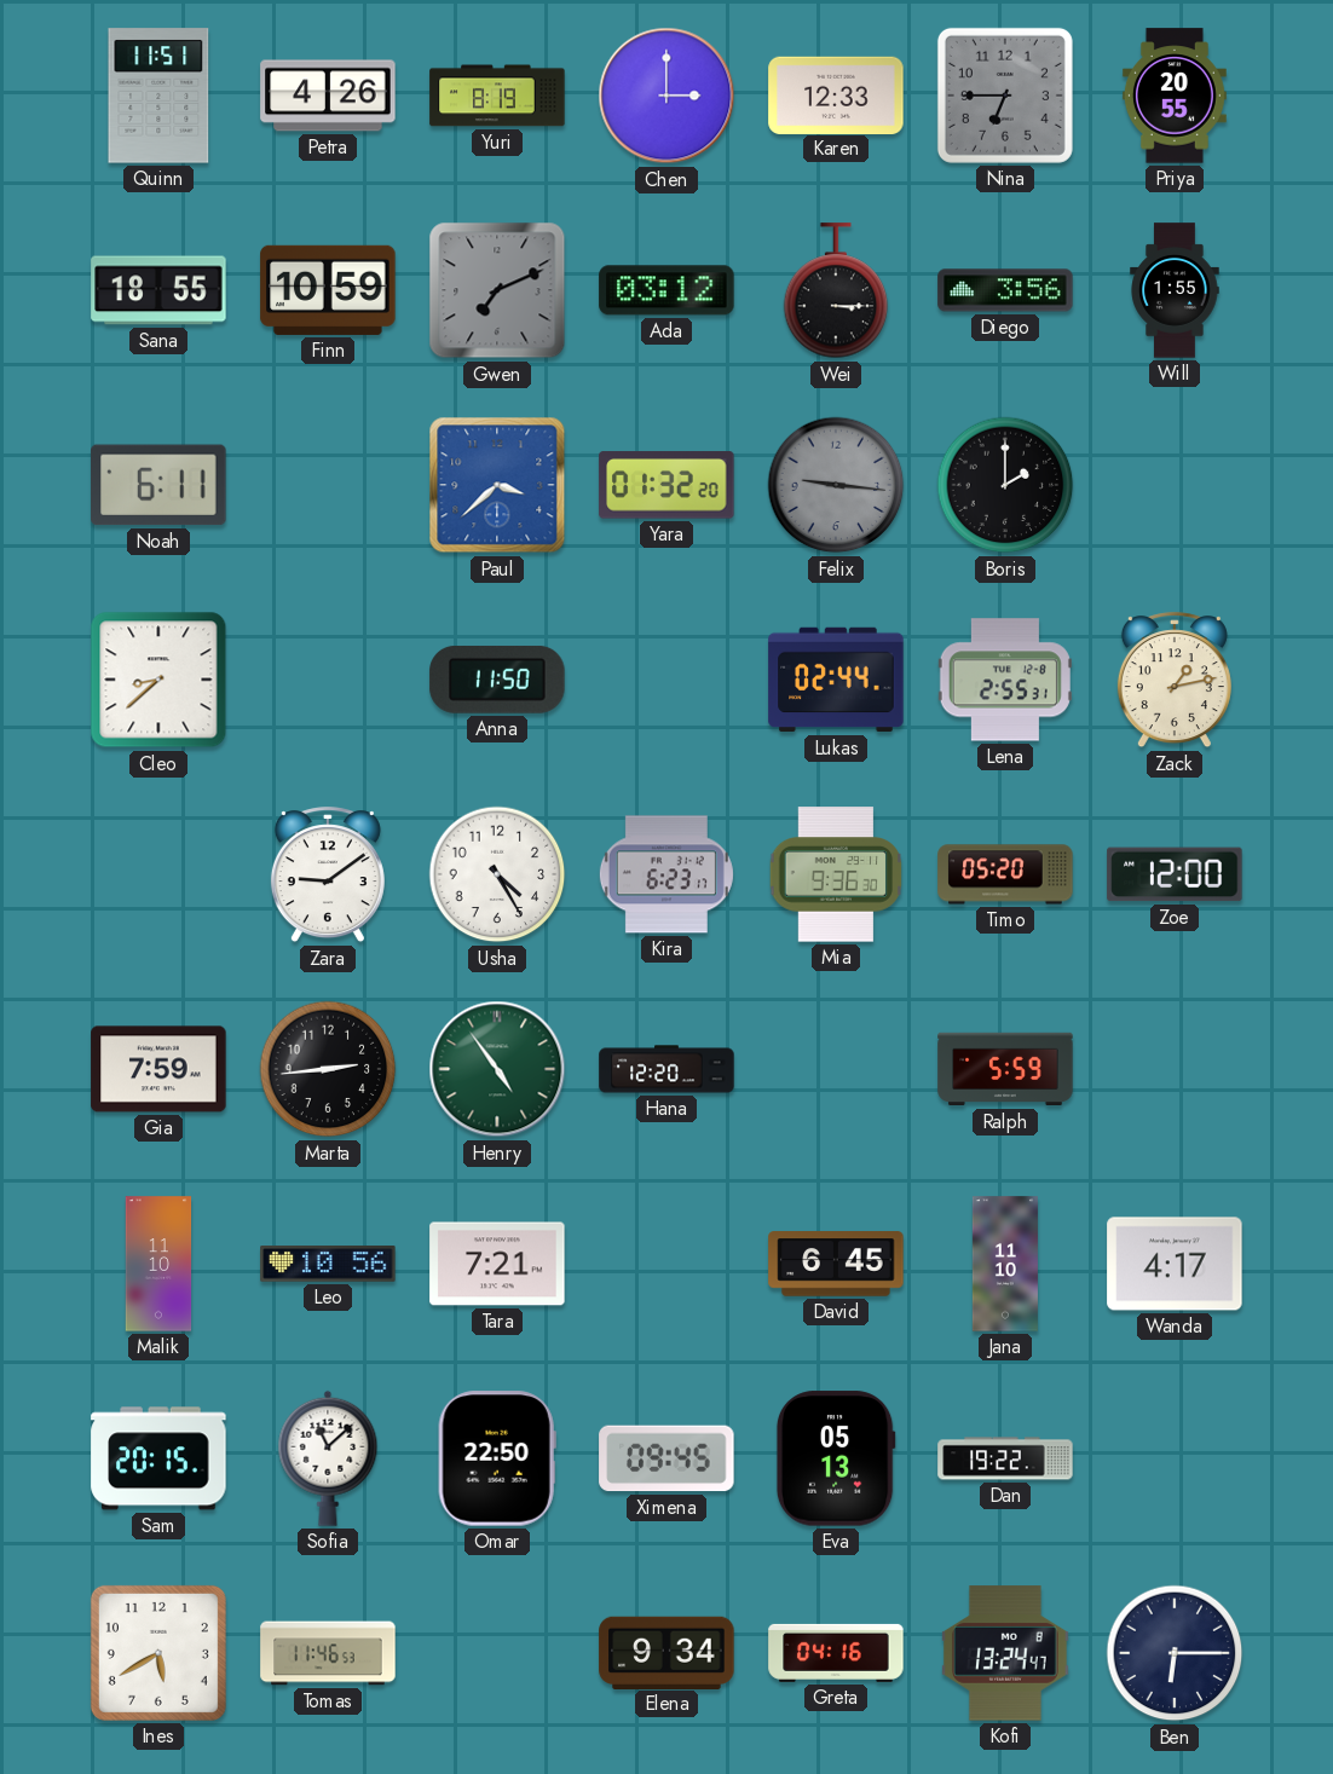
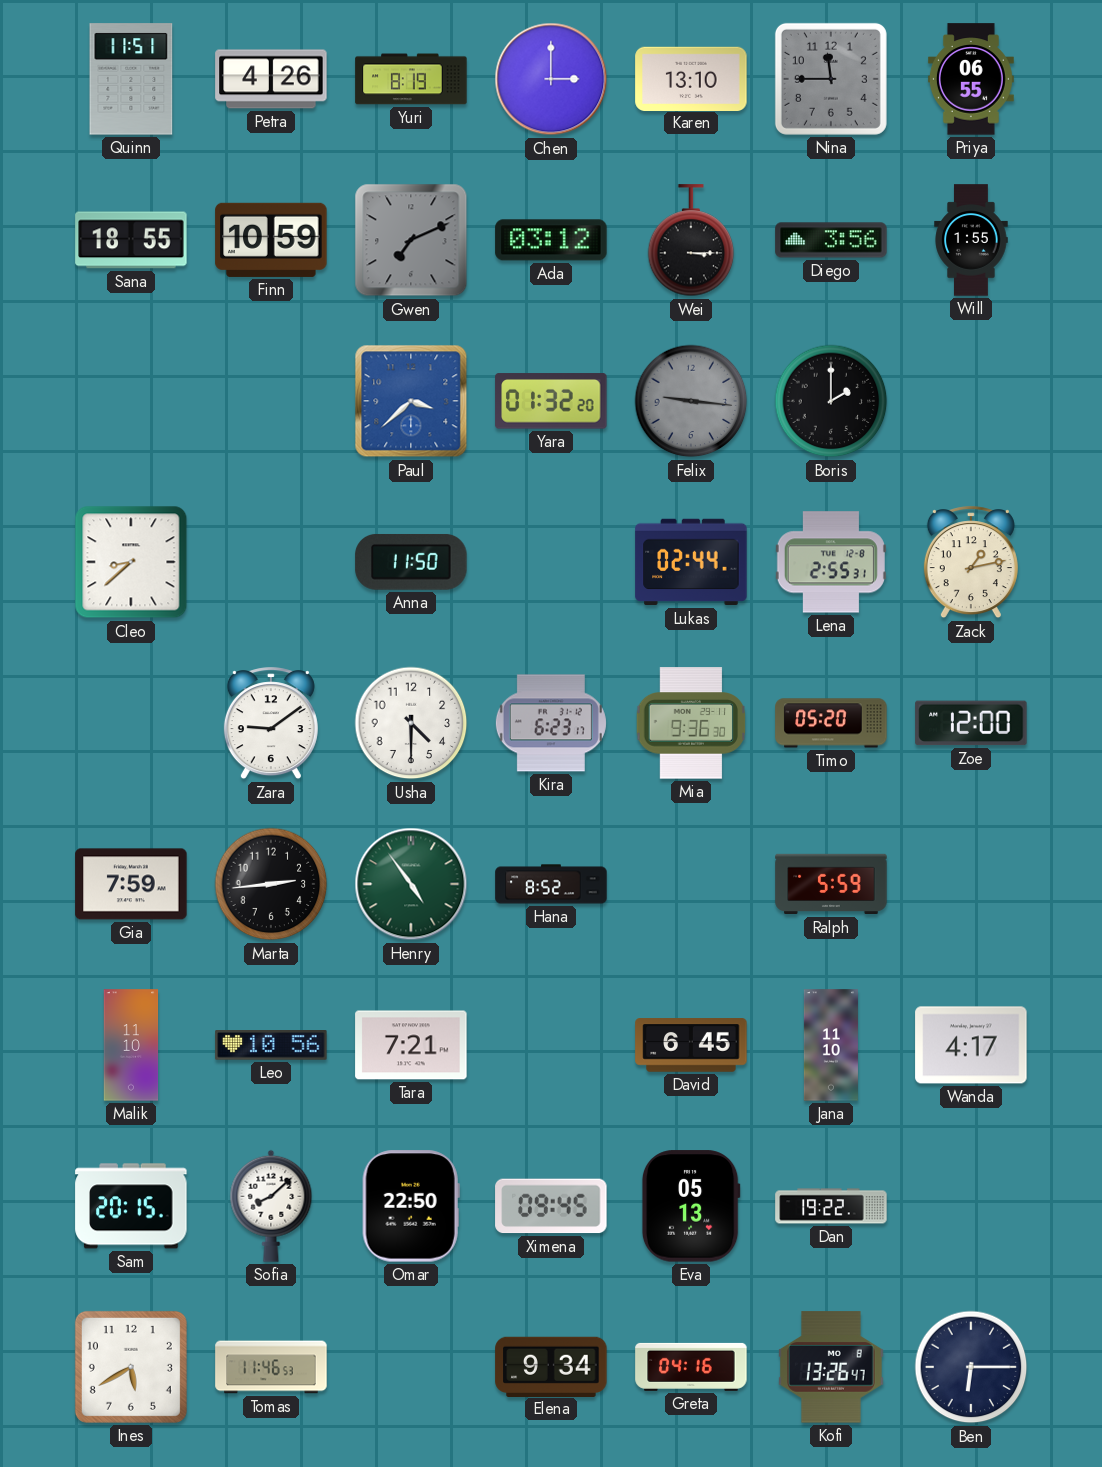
Karen: 12:33 -> 13:10 (691, 78)
Nina: 6:45 -> 11:45 (831, 79)
Priya: 20:55 -> 06:55 (971, 79)
Noah: 6:11 -> none (158, 485)
Usha: 4:25 -> 4:30 (411, 723)
Hana: 12:20 -> 8:52 (551, 884)
Sofia: 11:08 -> 8:08 (271, 1206)
Kofi: 13:24 -> 13:26 (831, 1367)
